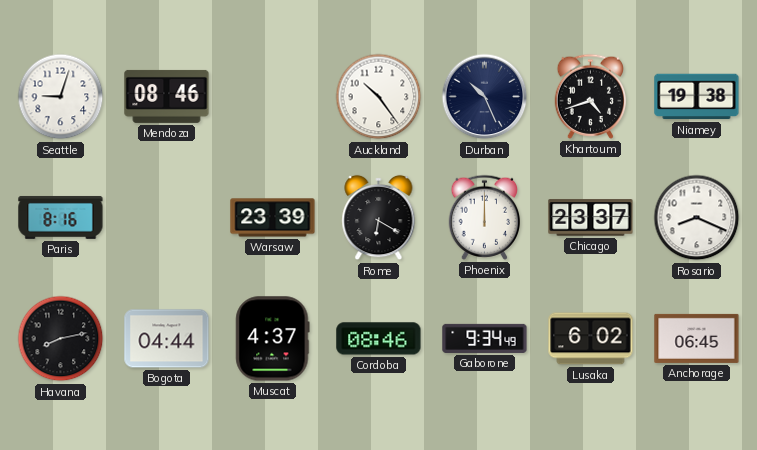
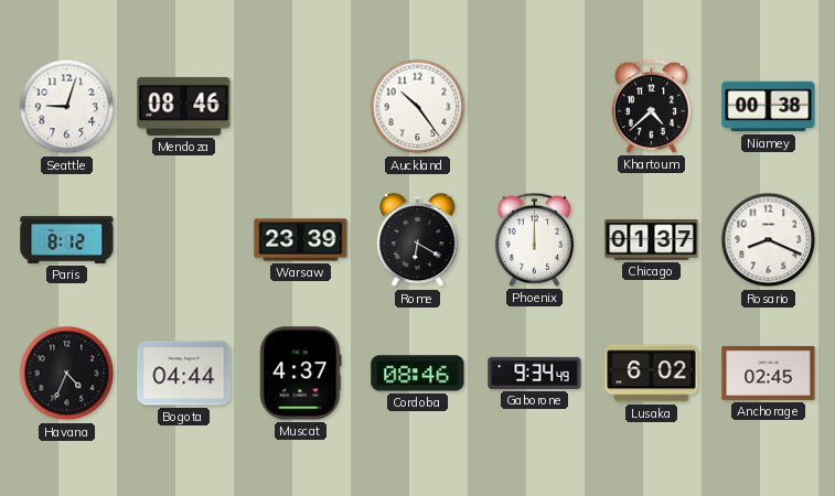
Durban: 10:26 -> none (485, 97)
Khartoum: 4:42 -> 4:38 (651, 106)
Niamey: 19:38 -> 00:38 (769, 107)
Paris: 8:16 -> 8:12 (67, 239)
Chicago: 23:37 -> 01:37 (652, 240)
Havana: 8:13 -> 4:34 (67, 374)
Anchorage: 06:45 -> 02:45 (769, 373)
